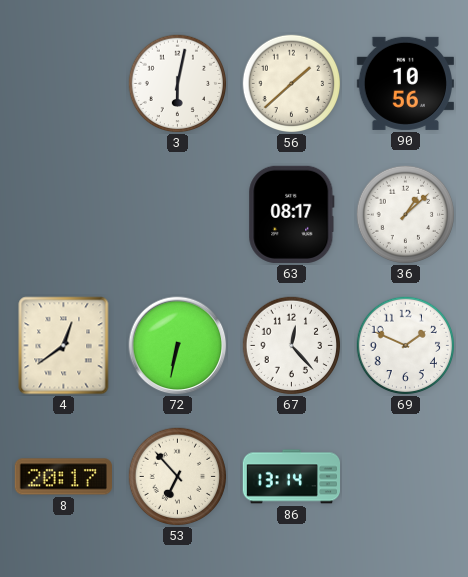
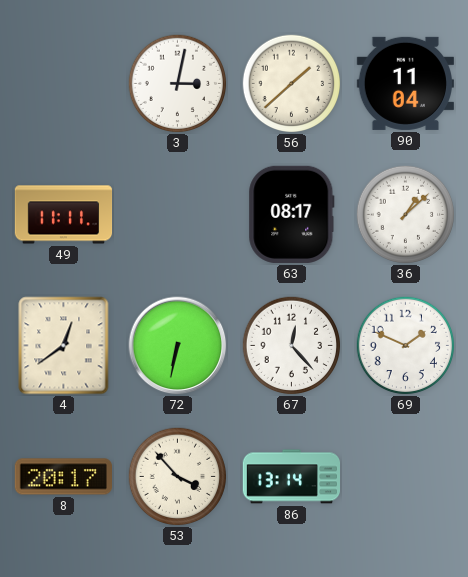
3: 6:02 -> 3:02 (178, 84)
90: 10:56 -> 11:04 (405, 83)
49: none -> 11:11 (64, 215)
53: 6:53 -> 3:53 (178, 477)
